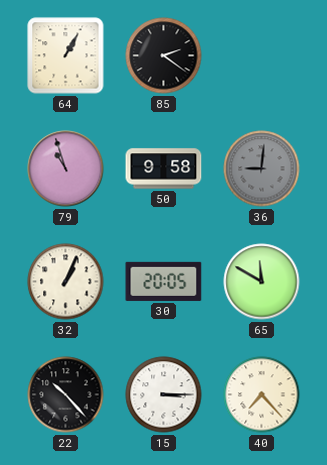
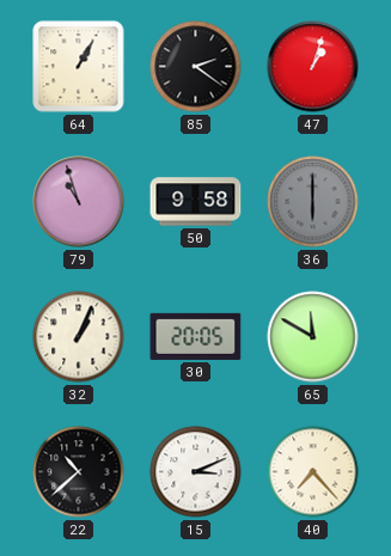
47: none -> 1:03 (313, 67)
36: 9:01 -> 6:00 (313, 202)
22: 10:23 -> 10:38 (79, 472)
15: 3:15 -> 3:11 (196, 472)
